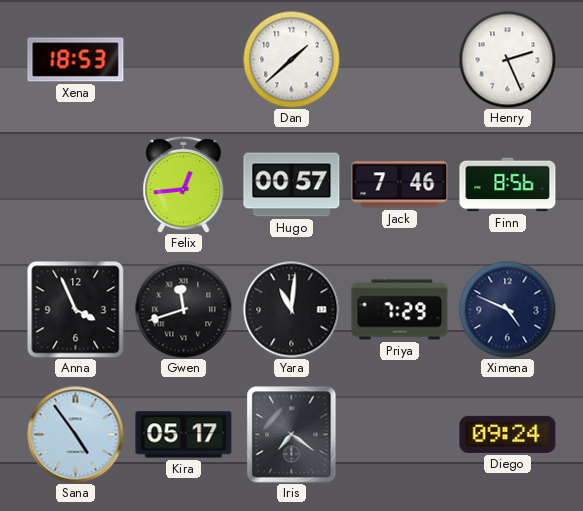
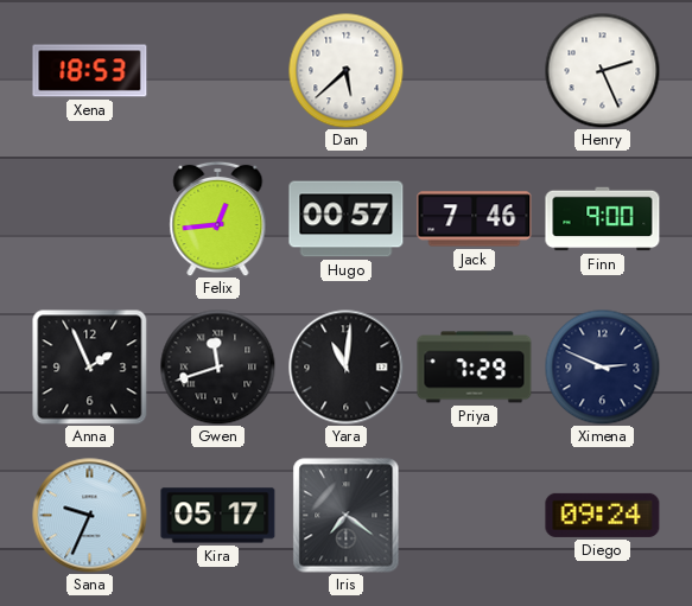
Dan: 1:38 -> 5:38 (345, 70)
Finn: 8:56 -> 9:00 (603, 219)
Anna: 3:56 -> 1:56 (90, 368)
Ximena: 4:49 -> 2:49 (602, 366)
Sana: 4:54 -> 9:34 (90, 516)
